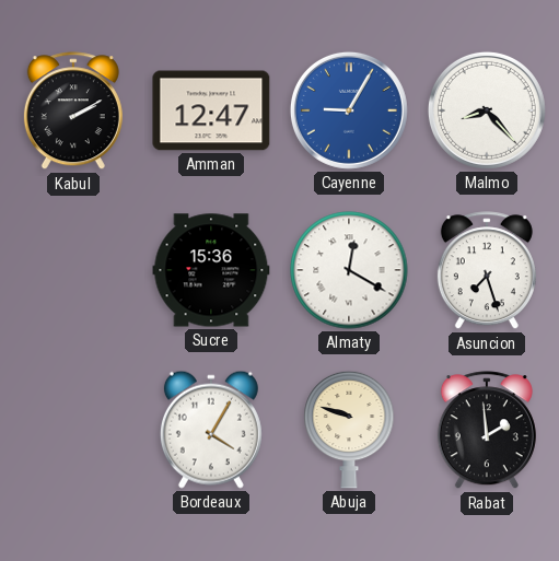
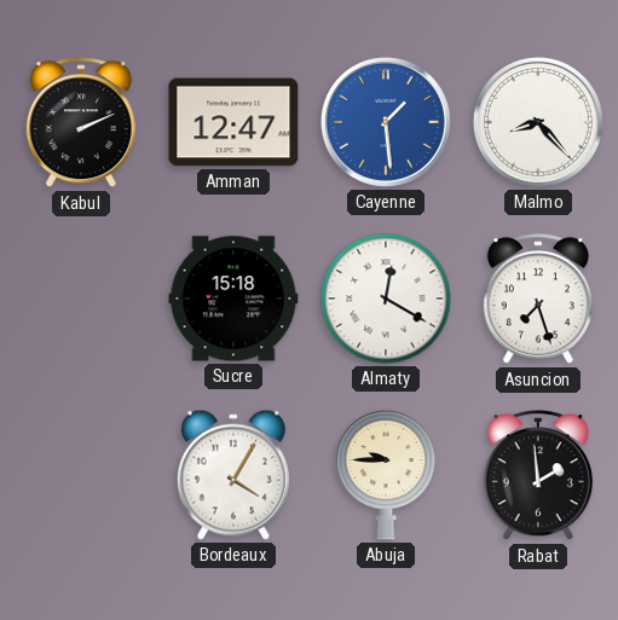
Kabul: 2:10 -> 2:11 (81, 123)
Cayenne: 9:05 -> 1:29 (386, 122)
Sucre: 15:36 -> 15:18 (233, 299)
Abuja: 9:48 -> 9:45 (386, 475)
